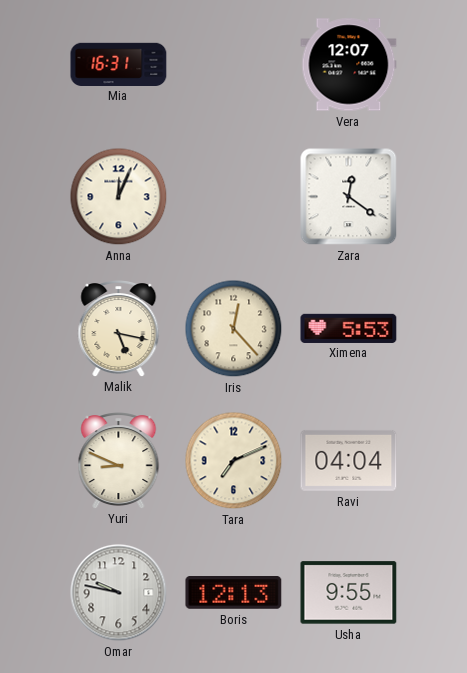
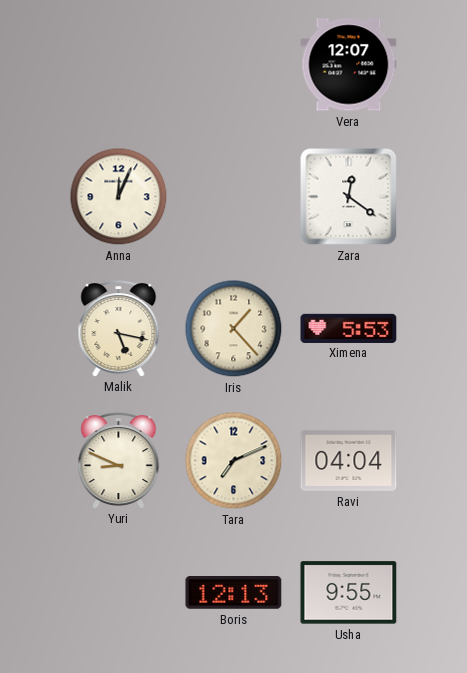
Mia: 16:31 -> none (119, 64)
Iris: 12:23 -> 1:23 (234, 329)
Omar: 9:47 -> none (119, 593)
